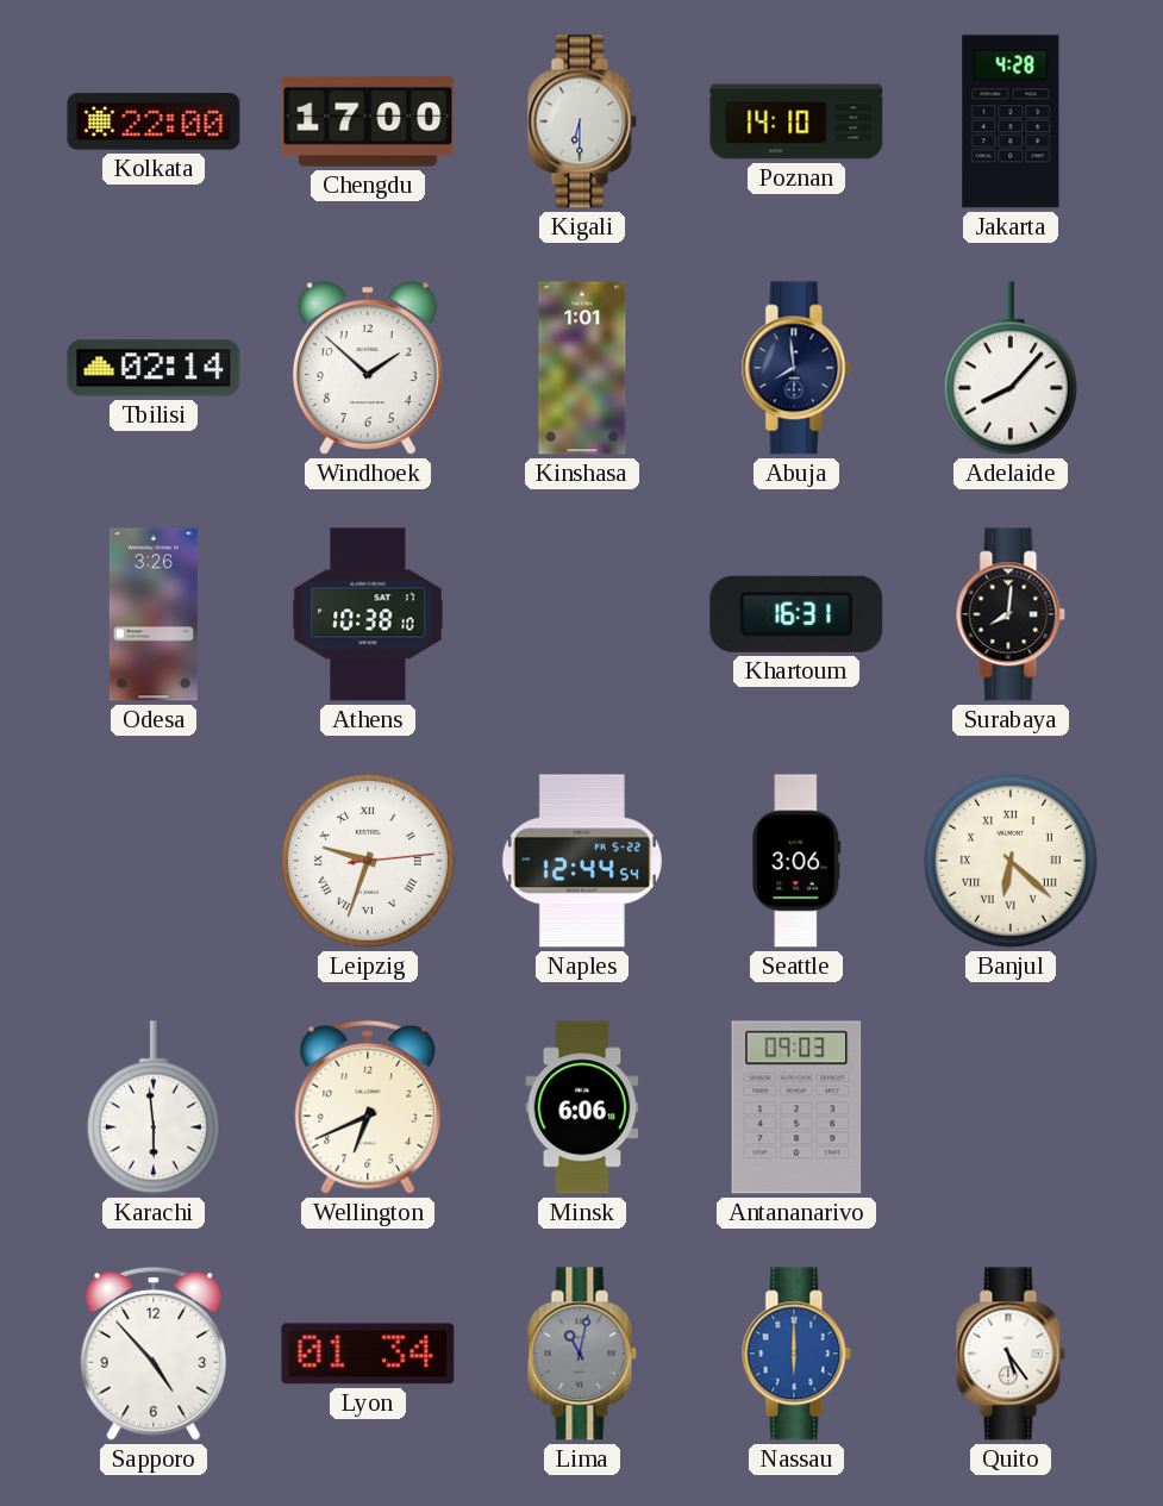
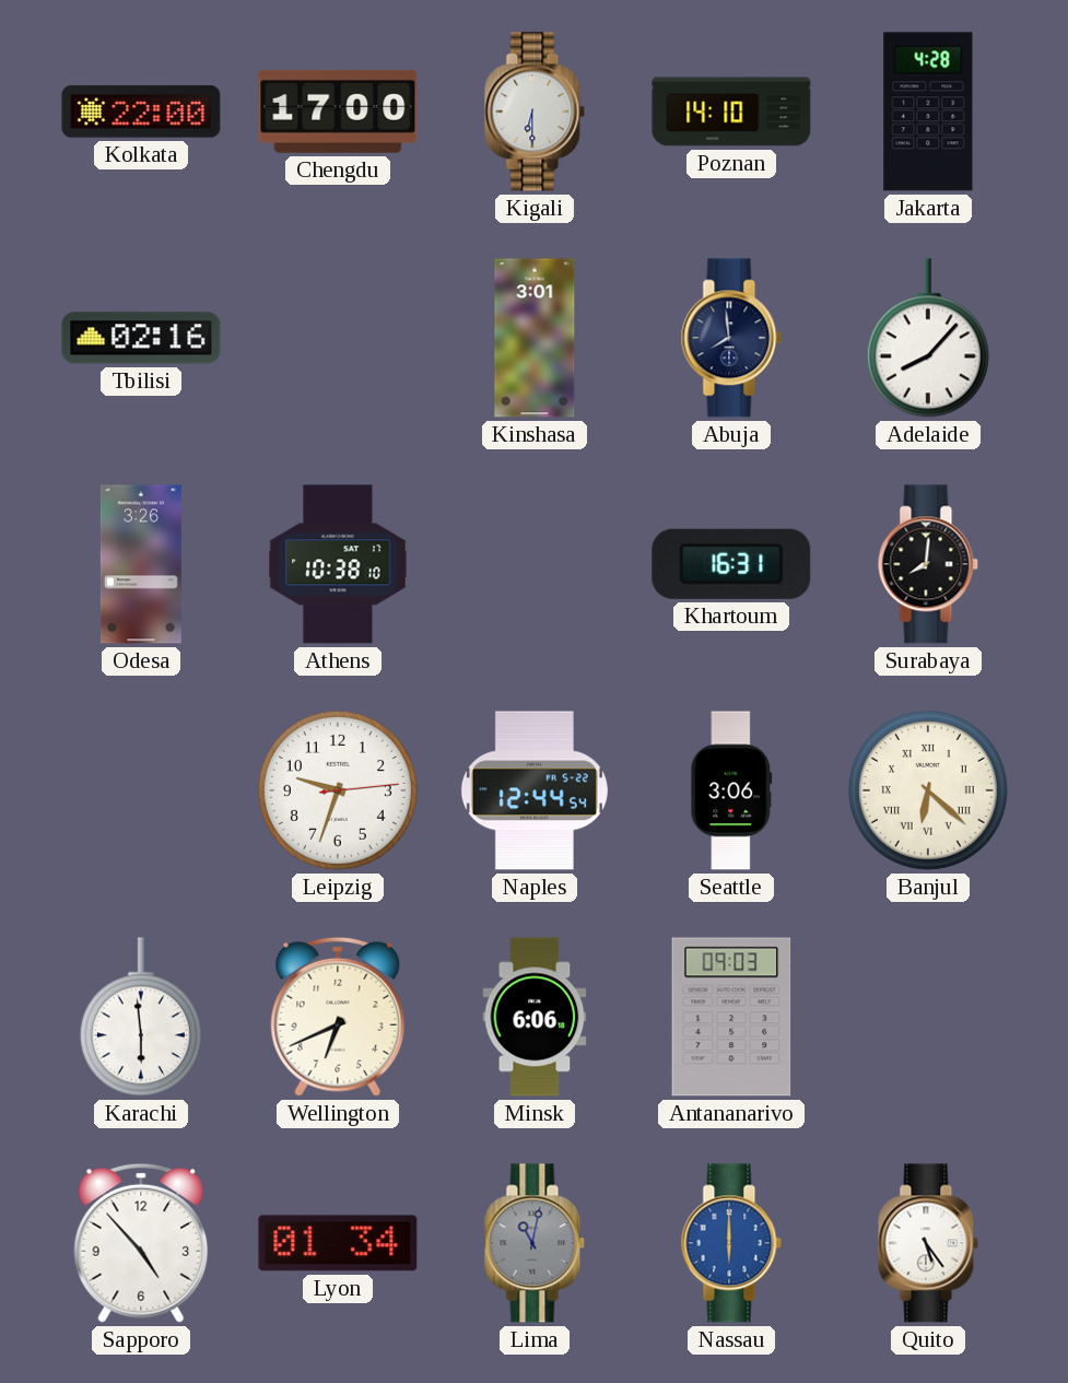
Tbilisi: 02:14 -> 02:16 (141, 338)
Windhoek: 1:52 -> none (368, 368)
Kinshasa: 1:01 -> 3:01 (535, 338)
Leipzig numerals: Roman -> Arabic (338, 790)
